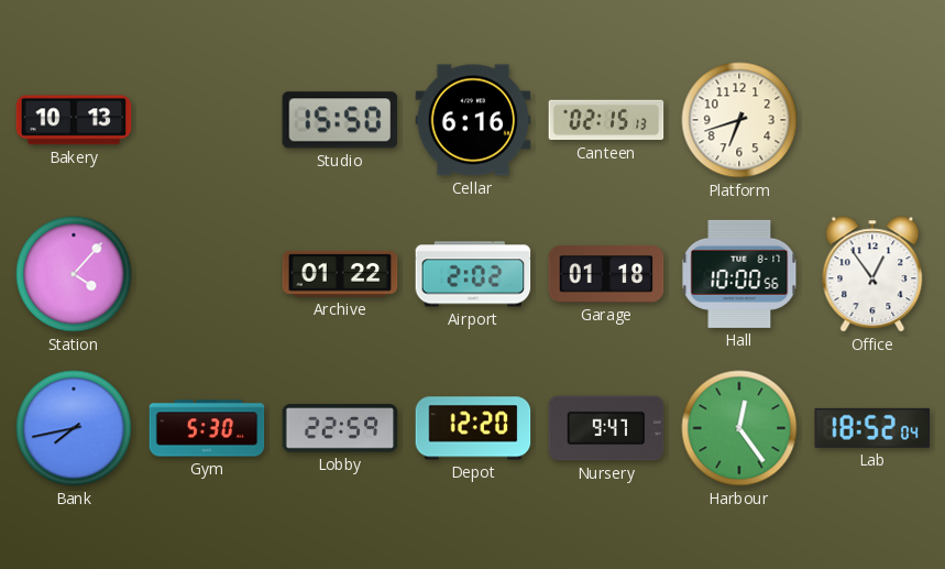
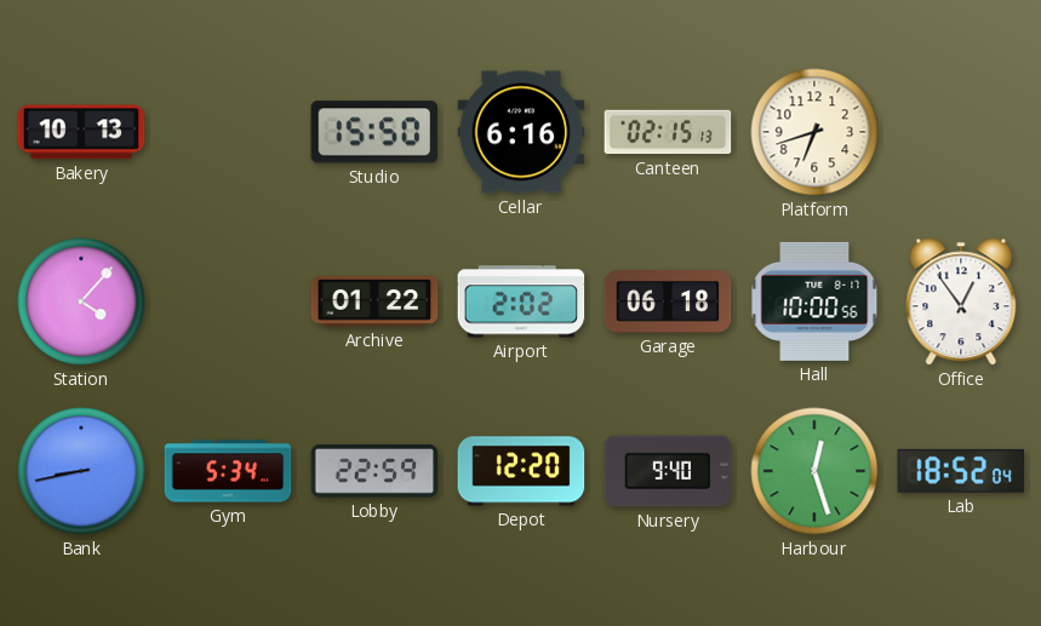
Garage: 01:18 -> 06:18 (668, 303)
Bank: 7:43 -> 8:43 (81, 471)
Gym: 5:30 -> 5:34 (228, 471)
Nursery: 9:47 -> 9:40 (668, 471)
Harbour: 12:24 -> 12:27 (814, 471)
